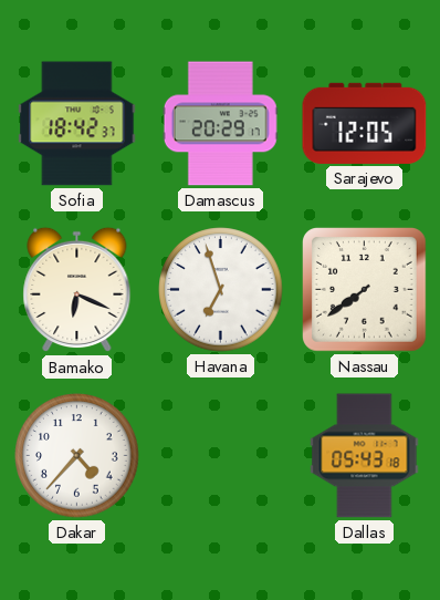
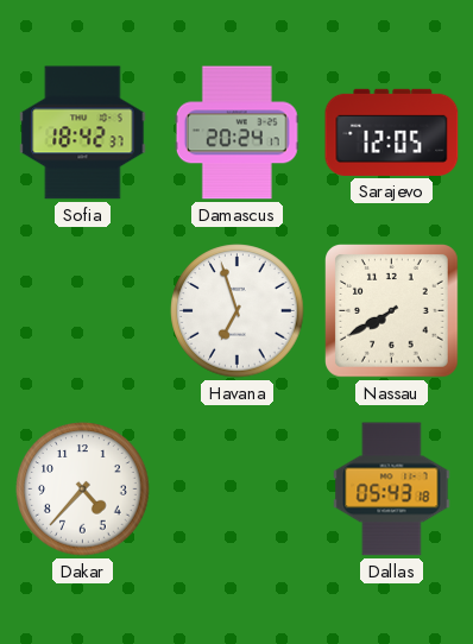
Damascus: 20:29 -> 20:24 (236, 133)
Bamako: 6:19 -> none (77, 290)
Nassau: 7:39 -> 7:40 (392, 311)
